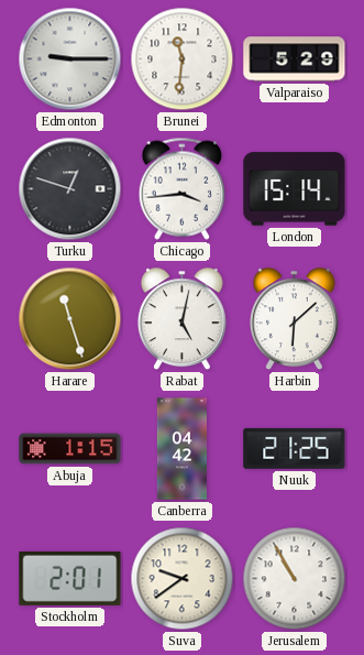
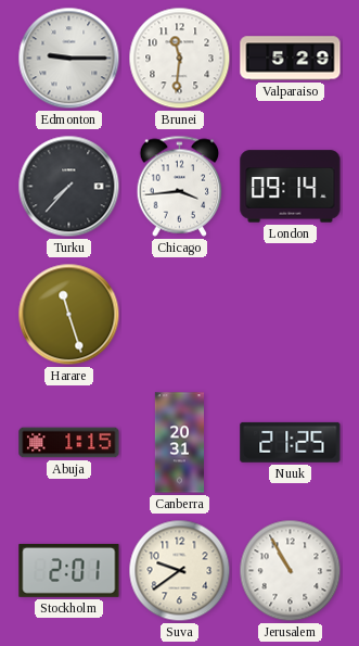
Turku: 12:48 -> 7:37 (69, 187)
London: 15:14 -> 09:14 (291, 187)
Rabat: 5:02 -> none (181, 319)
Harbin: 6:08 -> none (294, 319)
Canberra: 04:42 -> 20:31 (179, 443)
